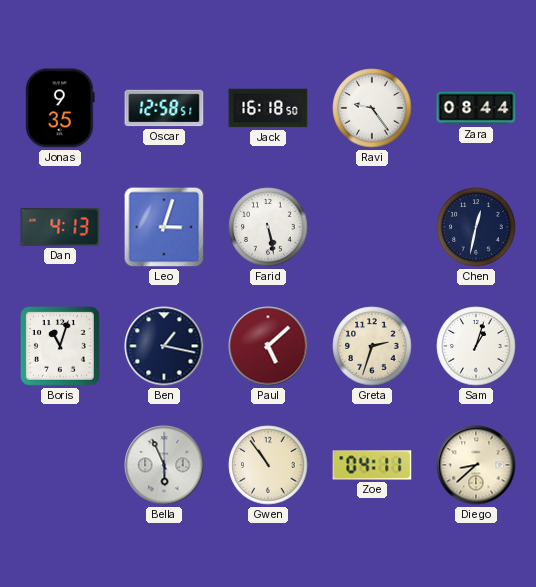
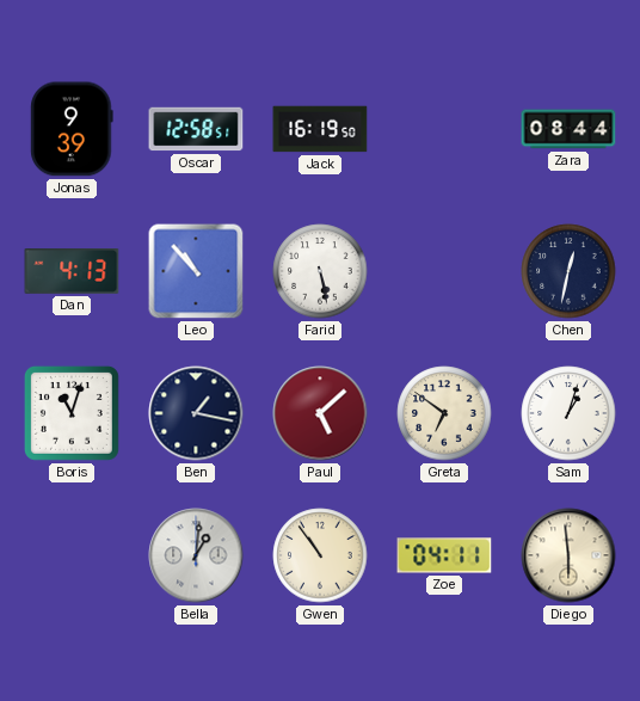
Jonas: 9:35 -> 9:39 (72, 129)
Jack: 16:18 -> 16:19 (320, 129)
Ravi: 9:24 -> none (372, 108)
Leo: 3:03 -> 10:53 (196, 271)
Greta: 2:33 -> 6:51 (444, 413)
Bella: 5:56 -> 1:01 (196, 555)
Diego: 8:38 -> 5:59 (568, 555)
